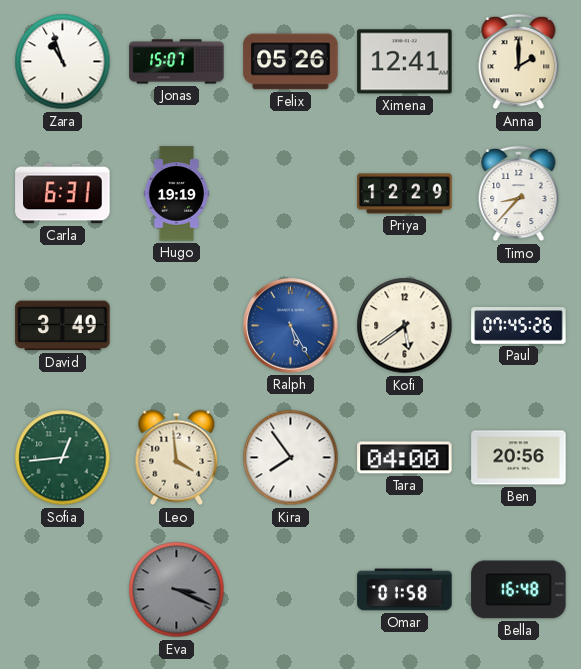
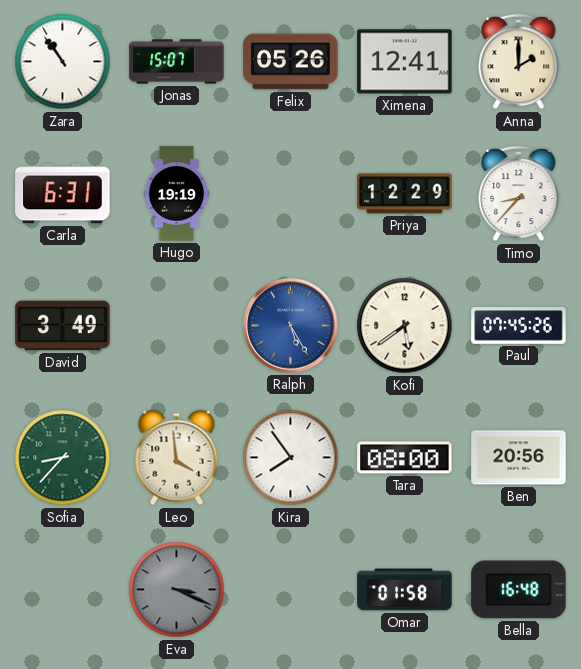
Zara: 10:57 -> 10:54 (63, 62)
Sofia: 12:44 -> 8:37 (63, 458)
Tara: 04:00 -> 08:00 (405, 458)
